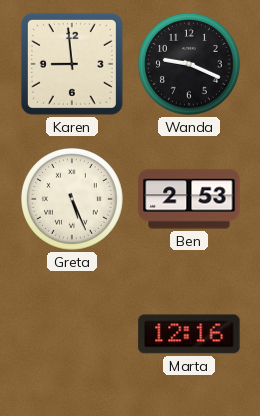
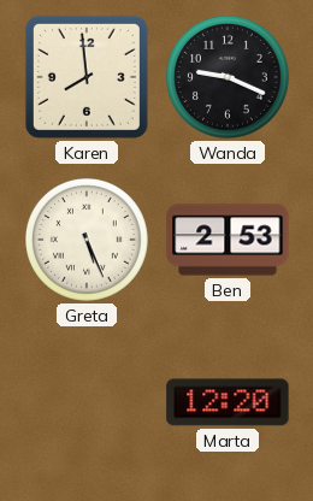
Karen: 8:59 -> 7:59 (87, 77)
Marta: 12:16 -> 12:20 (228, 402)
